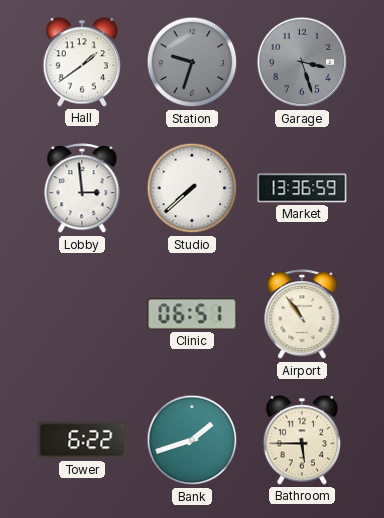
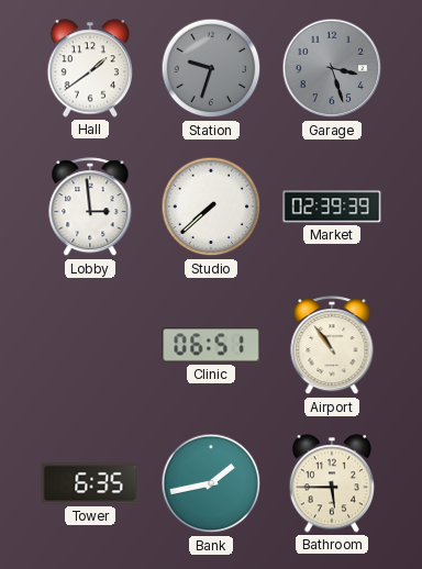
Market: 13:36 -> 02:39 (332, 207)
Tower: 6:22 -> 6:35 (90, 483)
Bank: 1:42 -> 1:43 (211, 483)
